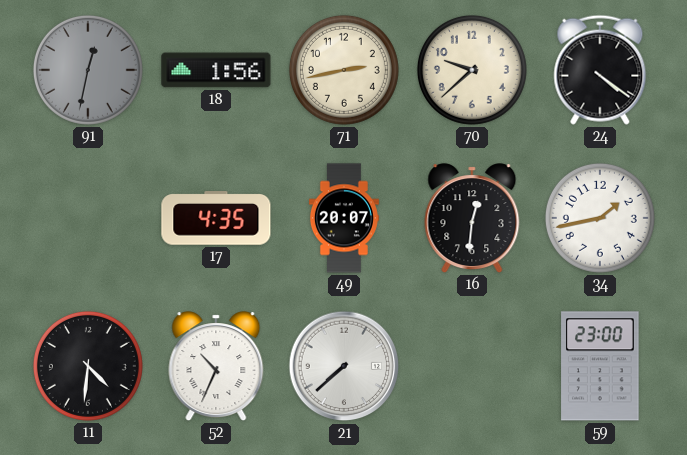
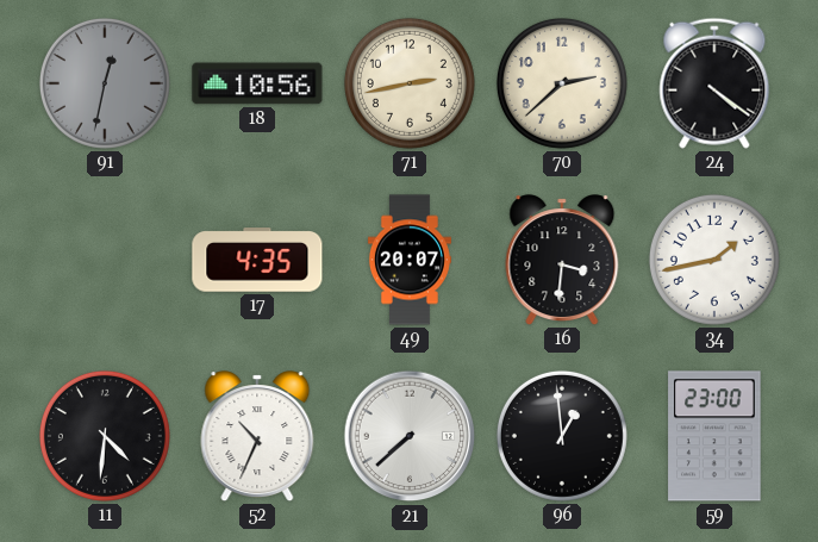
18: 1:56 -> 10:56 (257, 83)
70: 9:38 -> 2:38 (562, 83)
16: 12:31 -> 3:31 (562, 260)
96: none -> 12:59 (562, 436)
